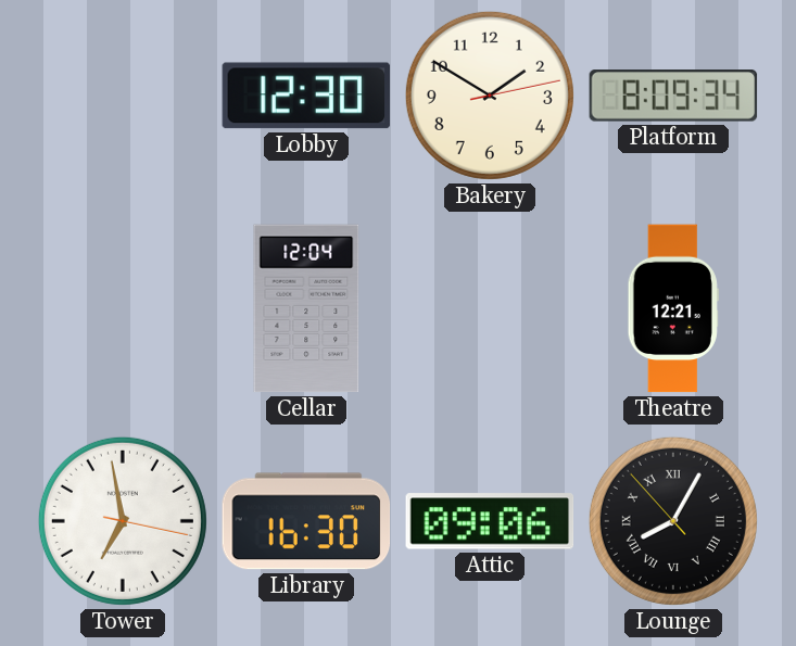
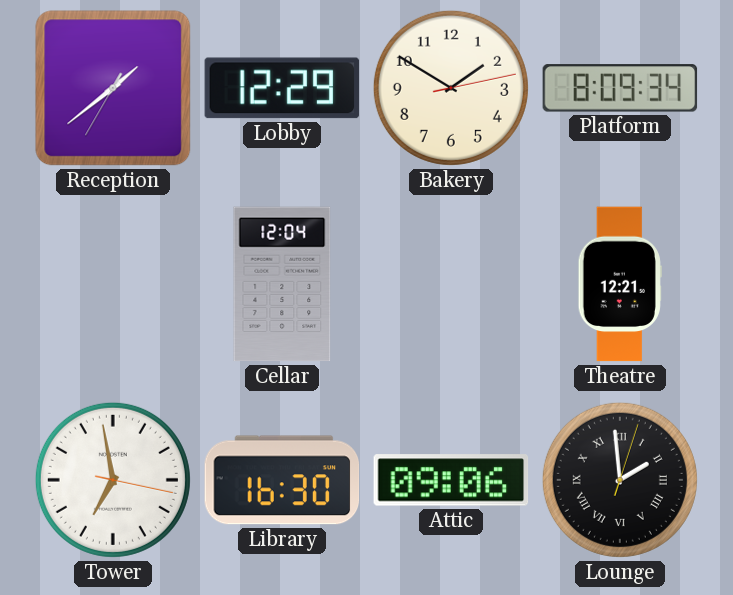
Reception: none -> 1:38 (113, 88)
Lobby: 12:30 -> 12:29 (282, 88)
Lounge: 8:04 -> 1:59 (620, 480)
